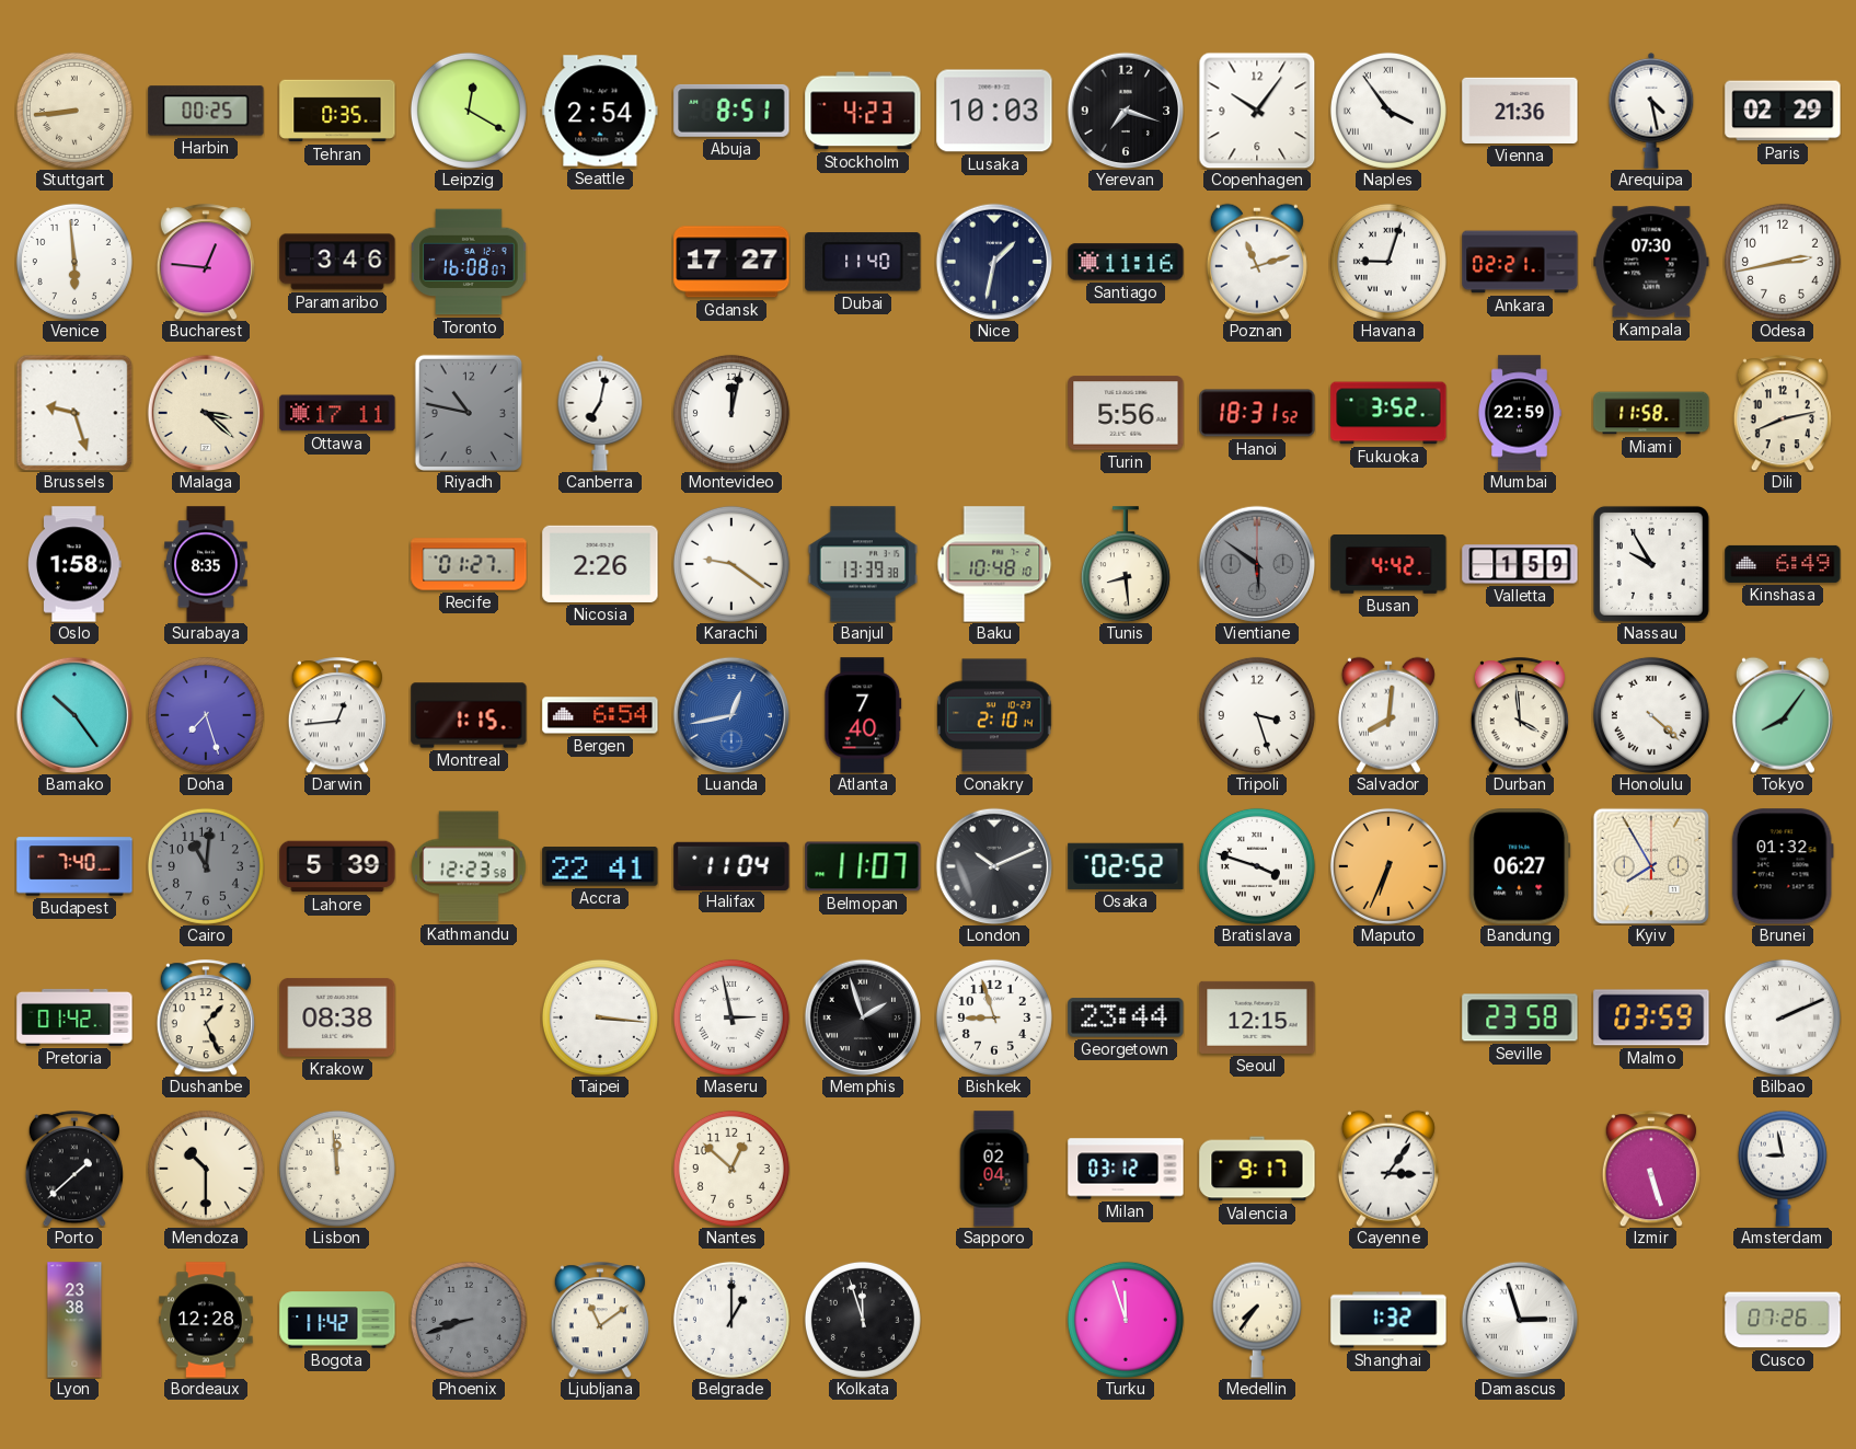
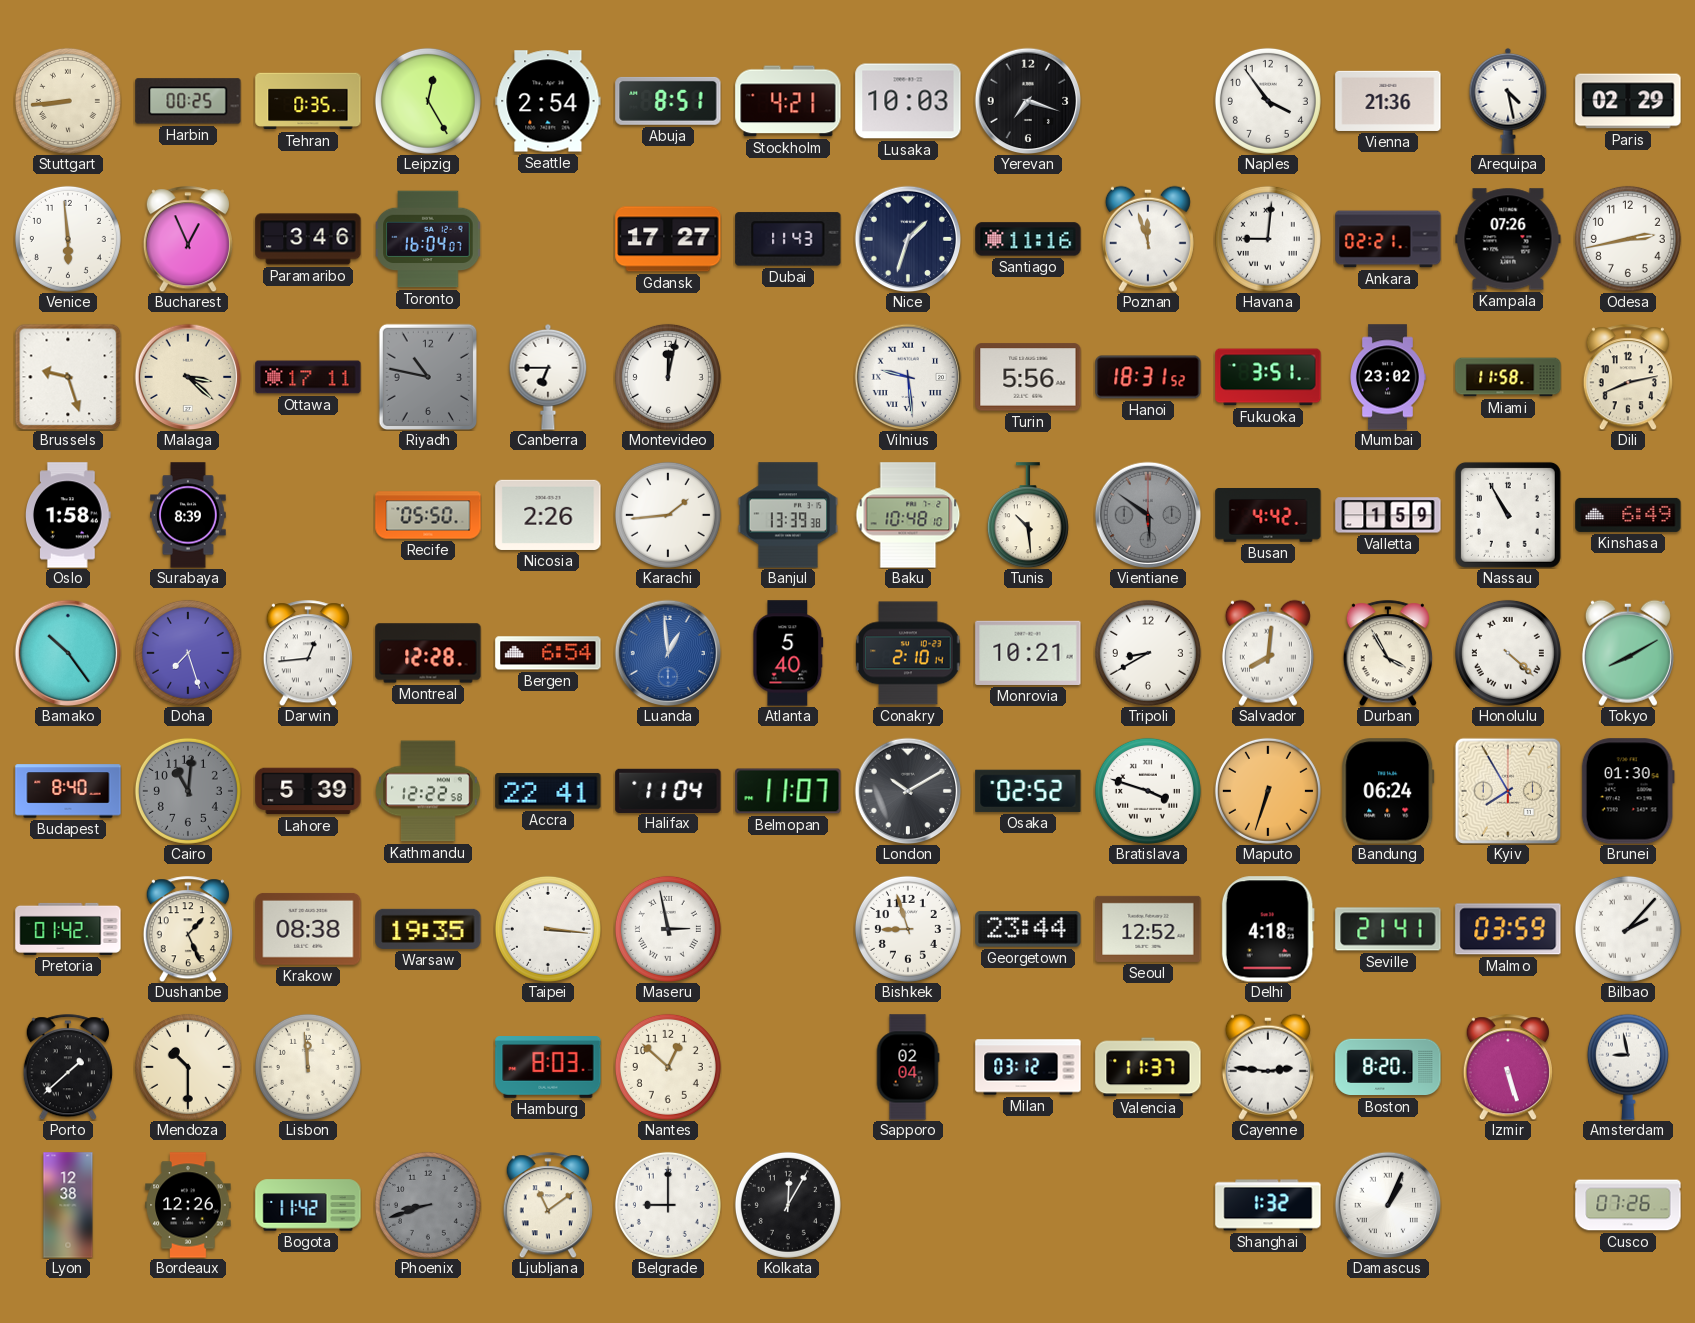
Leipzig: 12:20 -> 12:25 (428, 101)
Stockholm: 4:23 -> 4:21 (788, 101)
Copenhagen: 10:06 -> none (1257, 111)
Naples numerals: Roman -> Arabic (1268, 101)
Bucharest: 12:46 -> 12:56 (188, 239)
Toronto: 16:08 -> 16:04 (428, 239)
Dubai: 11:40 -> 11:43 (788, 239)
Nice: 1:32 -> 1:33 (908, 239)
Poznan: 11:12 -> 11:57 (1148, 239)
Havana: 9:03 -> 9:01 (1268, 239)
Kampala: 07:30 -> 07:26 (1508, 239)
Canberra: 7:02 -> 6:45 (548, 377)
Vilnius: none -> 9:29 (908, 377)
Fukuoka: 3:52 -> 3:51 (1268, 377)
Mumbai: 22:59 -> 23:02 (1388, 377)
Surabaya: 8:35 -> 8:39 (188, 515)
Recife: 01:27 -> 05:50 (428, 515)
Karachi: 9:21 -> 1:44 (668, 515)
Tunis: 8:29 -> 10:29 (1028, 515)
Nassau: 9:55 -> 10:55 (1508, 515)
Montreal: 1:15 -> 12:28 (428, 653)
Luanda: 12:43 -> 12:59 (668, 653)
Atlanta: 7:40 -> 5:40 (788, 653)
Monrovia: none -> 10:21 (1028, 653)
Tripoli: 3:27 -> 8:40 (1148, 653)
Durban: 3:59 -> 3:55 (1388, 653)
Tokyo: 8:06 -> 8:10 (1628, 653)
Budapest: 7:40 -> 8:40 (68, 791)
Kathmandu: 12:23 -> 12:22 (428, 791)
London: 10:11 -> 10:10 (908, 791)
Maputo: 6:34 -> 6:33 (1268, 791)
Bandung: 06:27 -> 06:24 (1388, 791)
Brunei: 01:32 -> 01:30 (1628, 791)
Warsaw: none -> 19:35 (428, 929)
Memphis: 1:57 -> none (863, 1017)
Seoul: 12:15 -> 12:52 (1148, 929)
Delhi: none -> 4:18 (1268, 929)
Seville: 23:58 -> 21:41 (1388, 929)
Bilbao: 2:11 -> 2:07 (1628, 929)
Hamburg: none -> 8:03 (548, 1068)
Valencia: 9:17 -> 11:37 (1148, 1067)
Cayenne: 3:06 -> 2:46 (1268, 1067)
Boston: none -> 8:20 (1388, 1067)
Lyon: 23:38 -> 12:38 (68, 1205)
Bordeaux: 12:28 -> 12:26 (188, 1205)
Belgrade: 1:00 -> 9:00 (668, 1205)
Kolkata: 11:57 -> 12:05 (788, 1205)
Turku: 11:57 -> none (1126, 1320)
Medellin: 7:36 -> none (1257, 1320)
Damascus: 2:57 -> 1:04 (1388, 1205)
